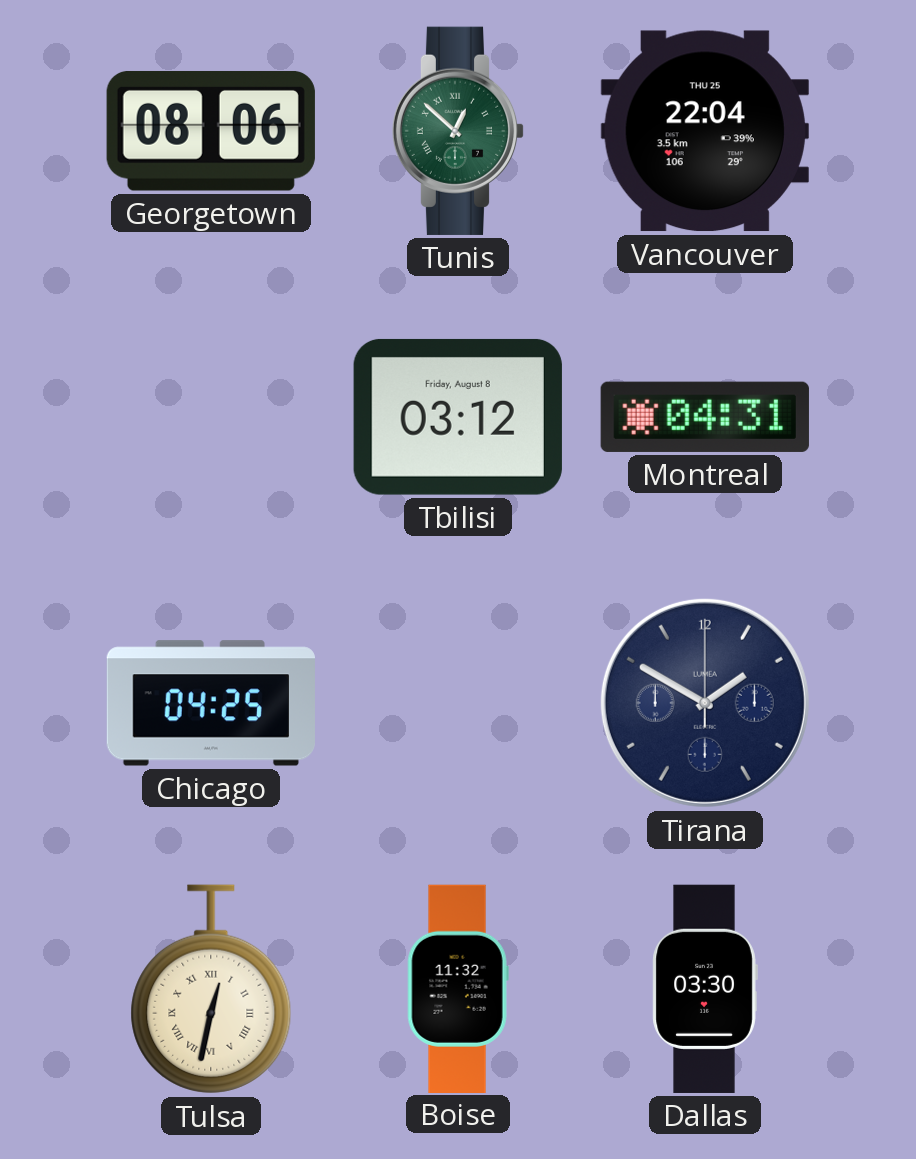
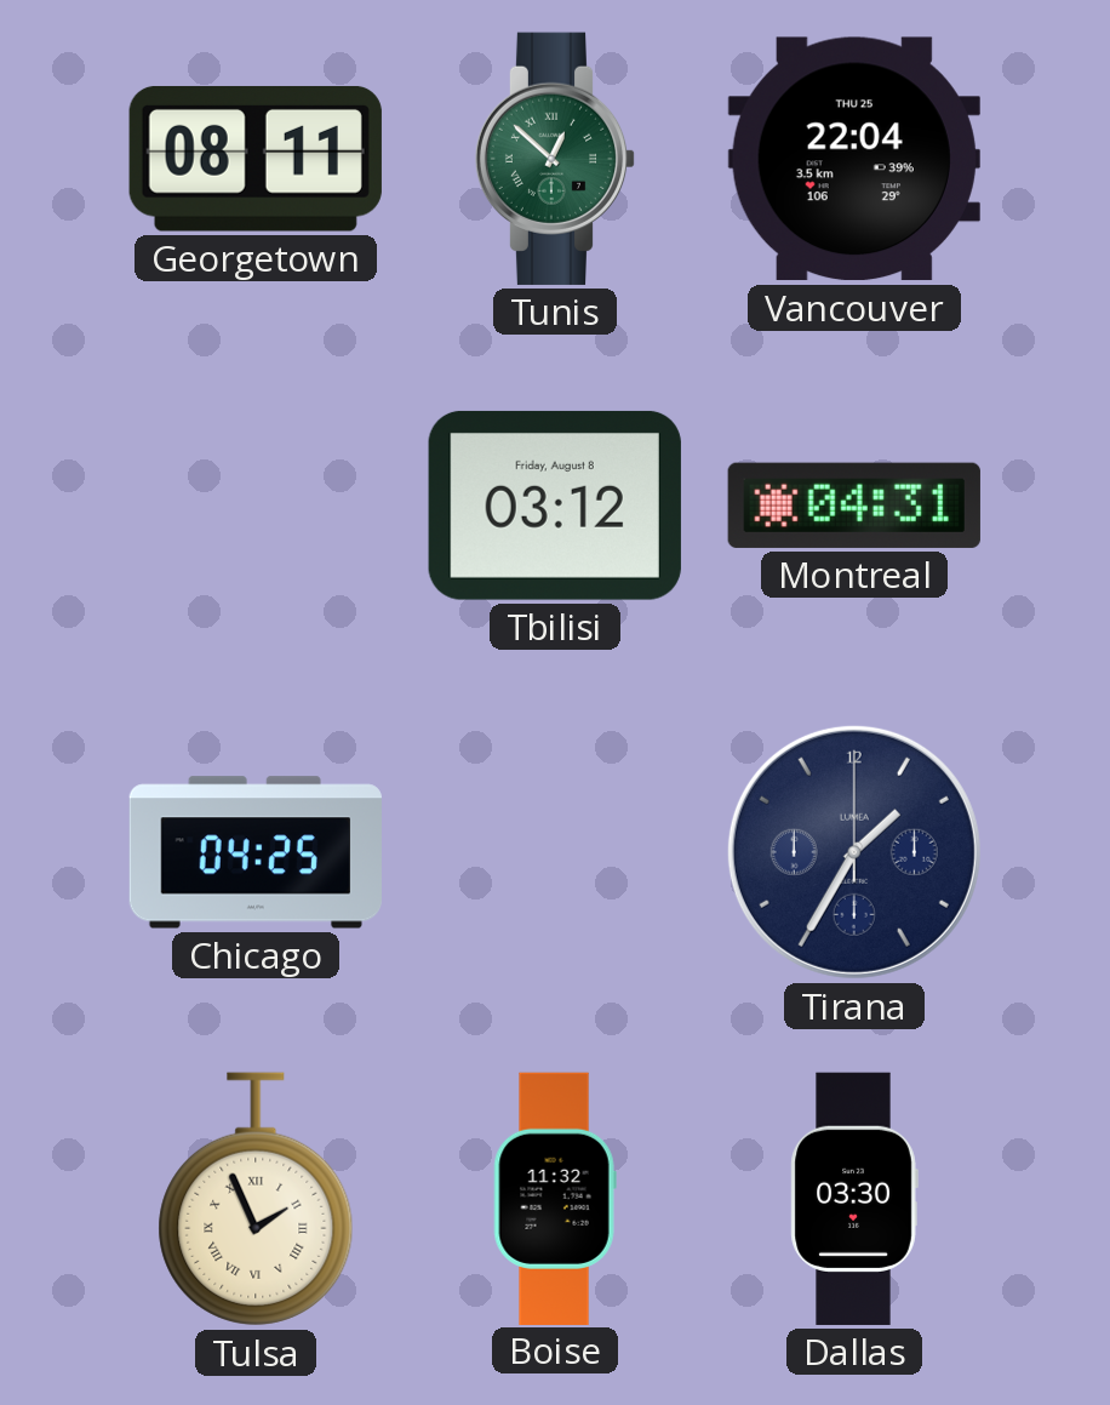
Georgetown: 08:06 -> 08:11 (256, 159)
Tirana: 1:50 -> 1:35 (854, 852)
Tulsa: 12:32 -> 1:56 (256, 1199)
